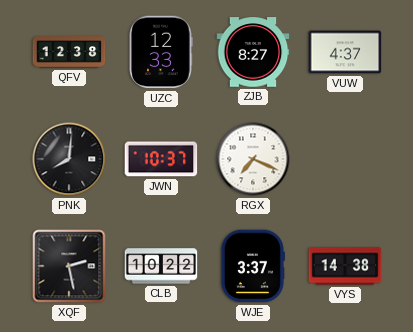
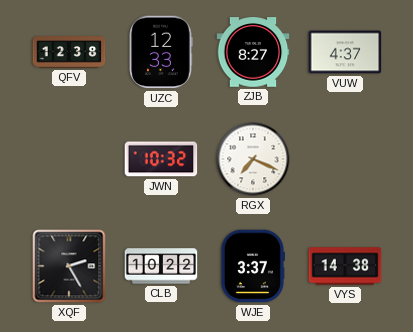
PNK: 8:01 -> none (69, 159)
JWN: 10:37 -> 10:32 (161, 159)
XQF: 2:28 -> 2:25 (69, 266)
